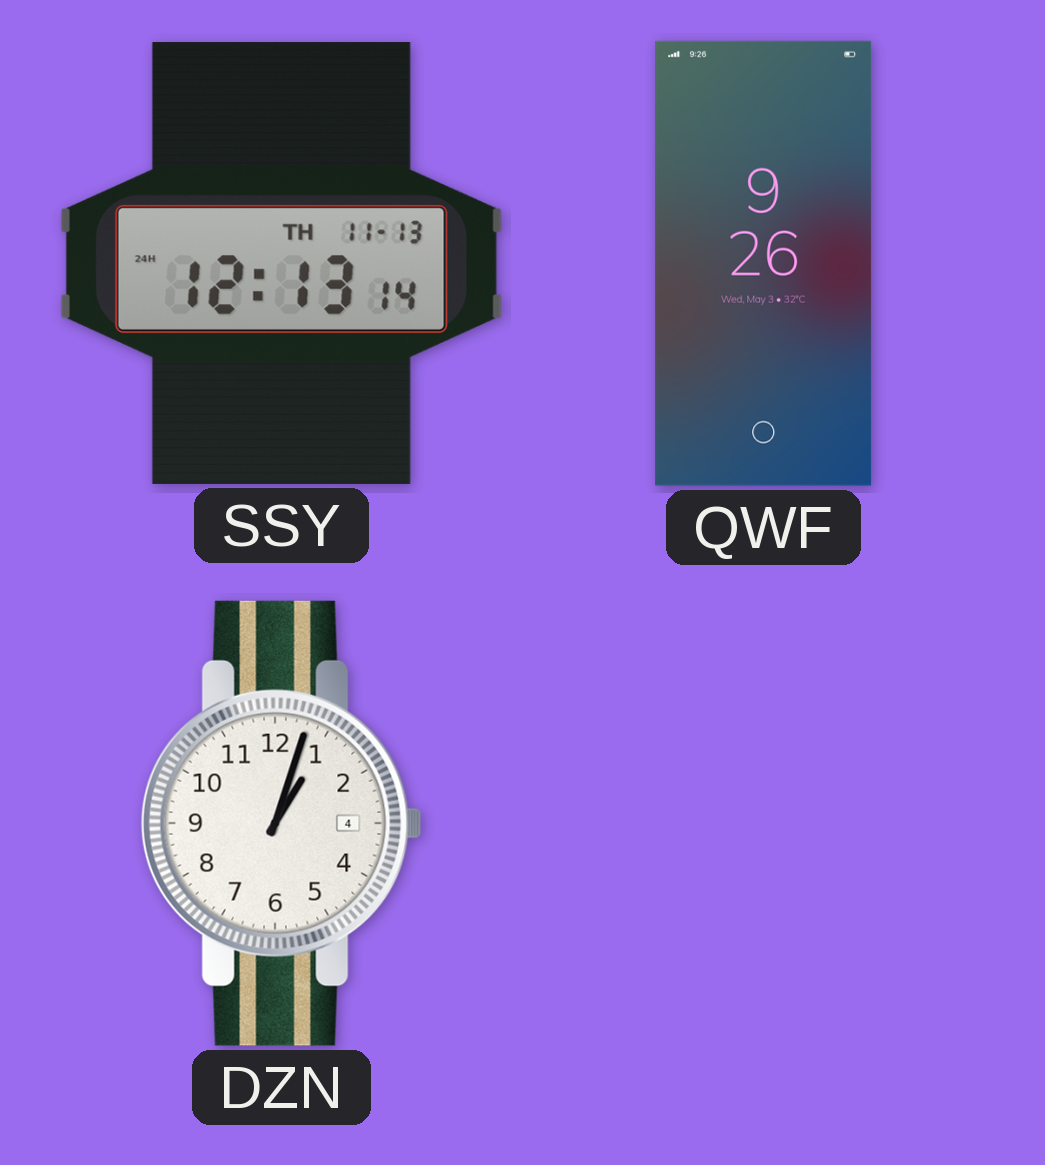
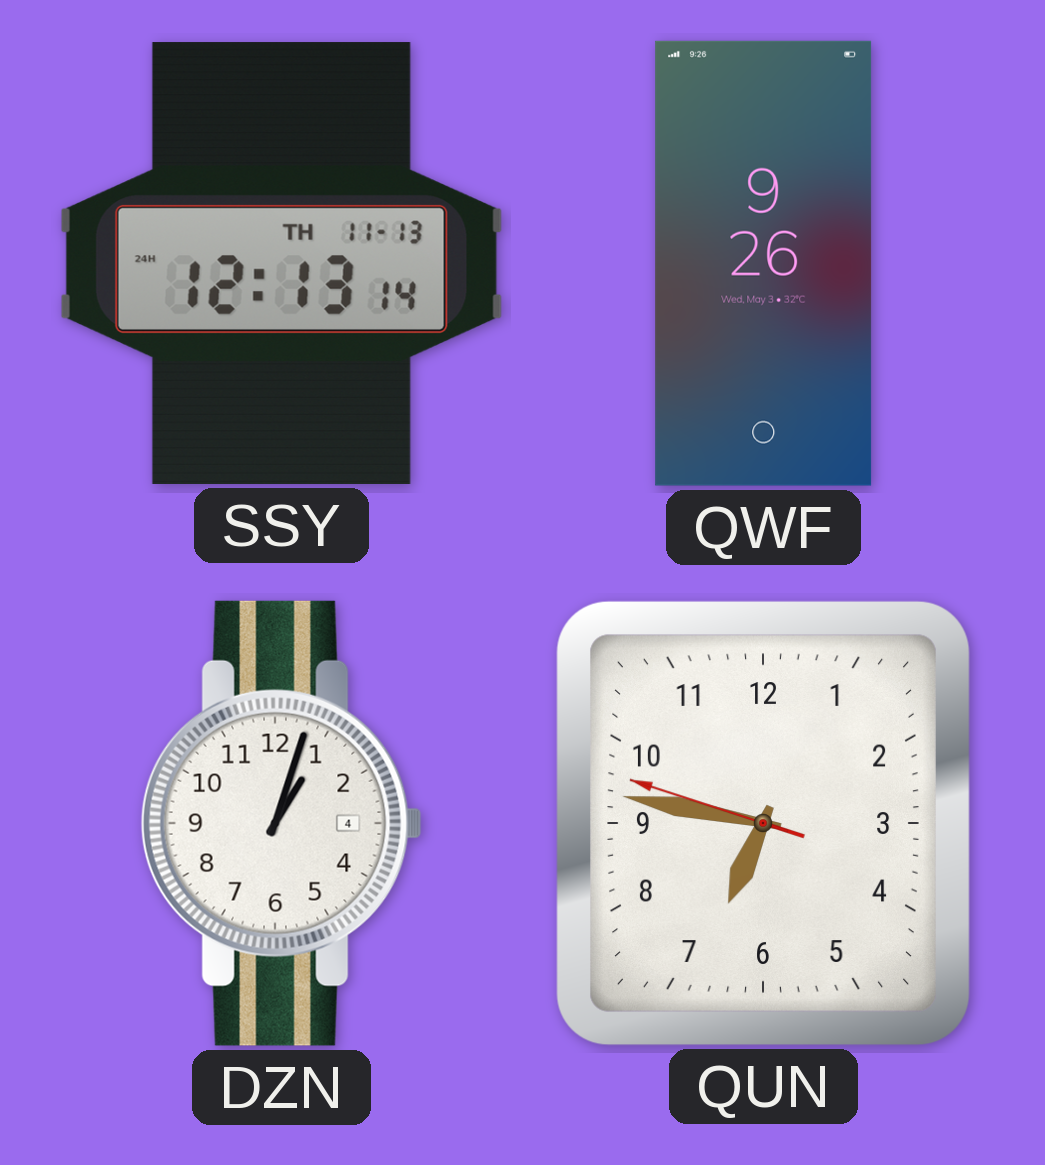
QUN: none -> 6:46 (763, 823)
